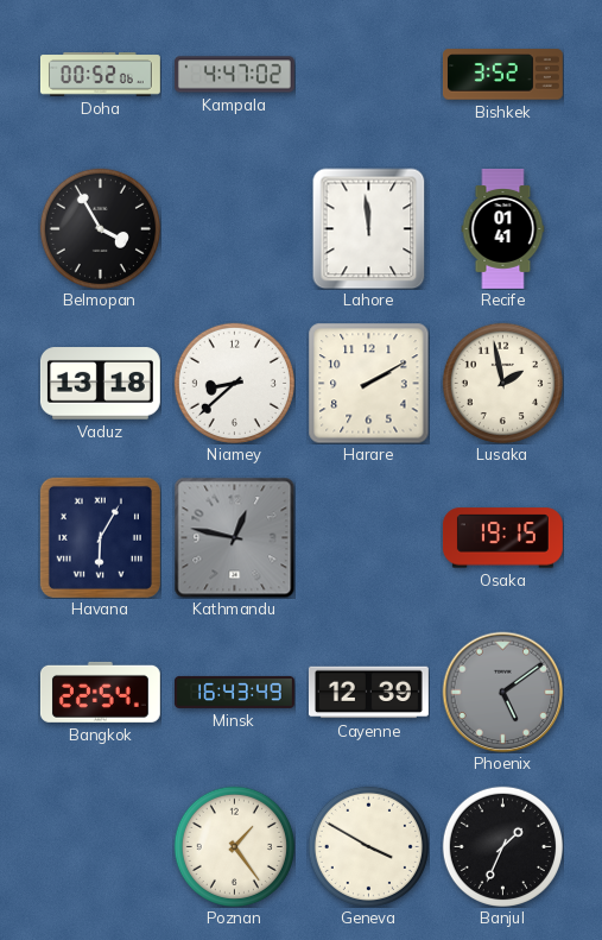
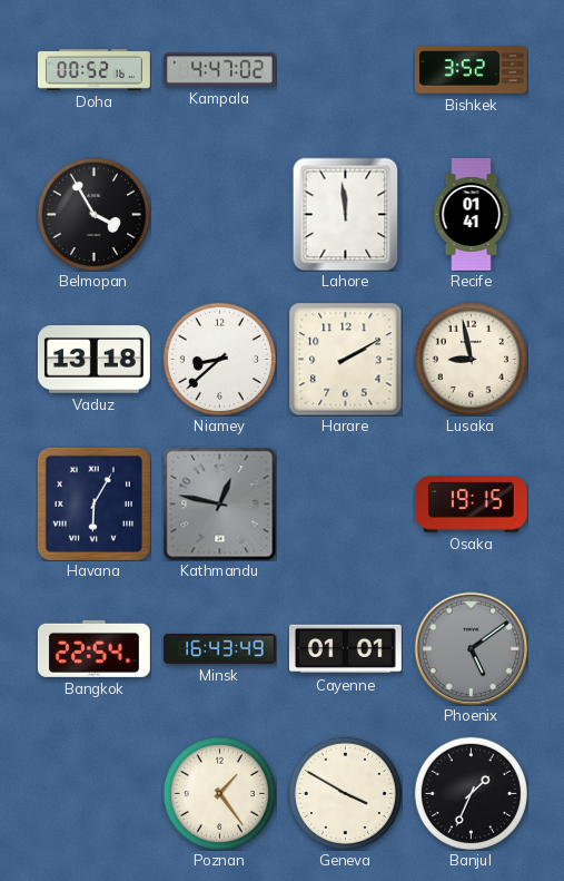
Doha: 00:52:06 -> 00:52:16 (93, 70)
Lusaka: 1:58 -> 8:58 (471, 359)
Cayenne: 12:39 -> 01:01 (345, 649)
